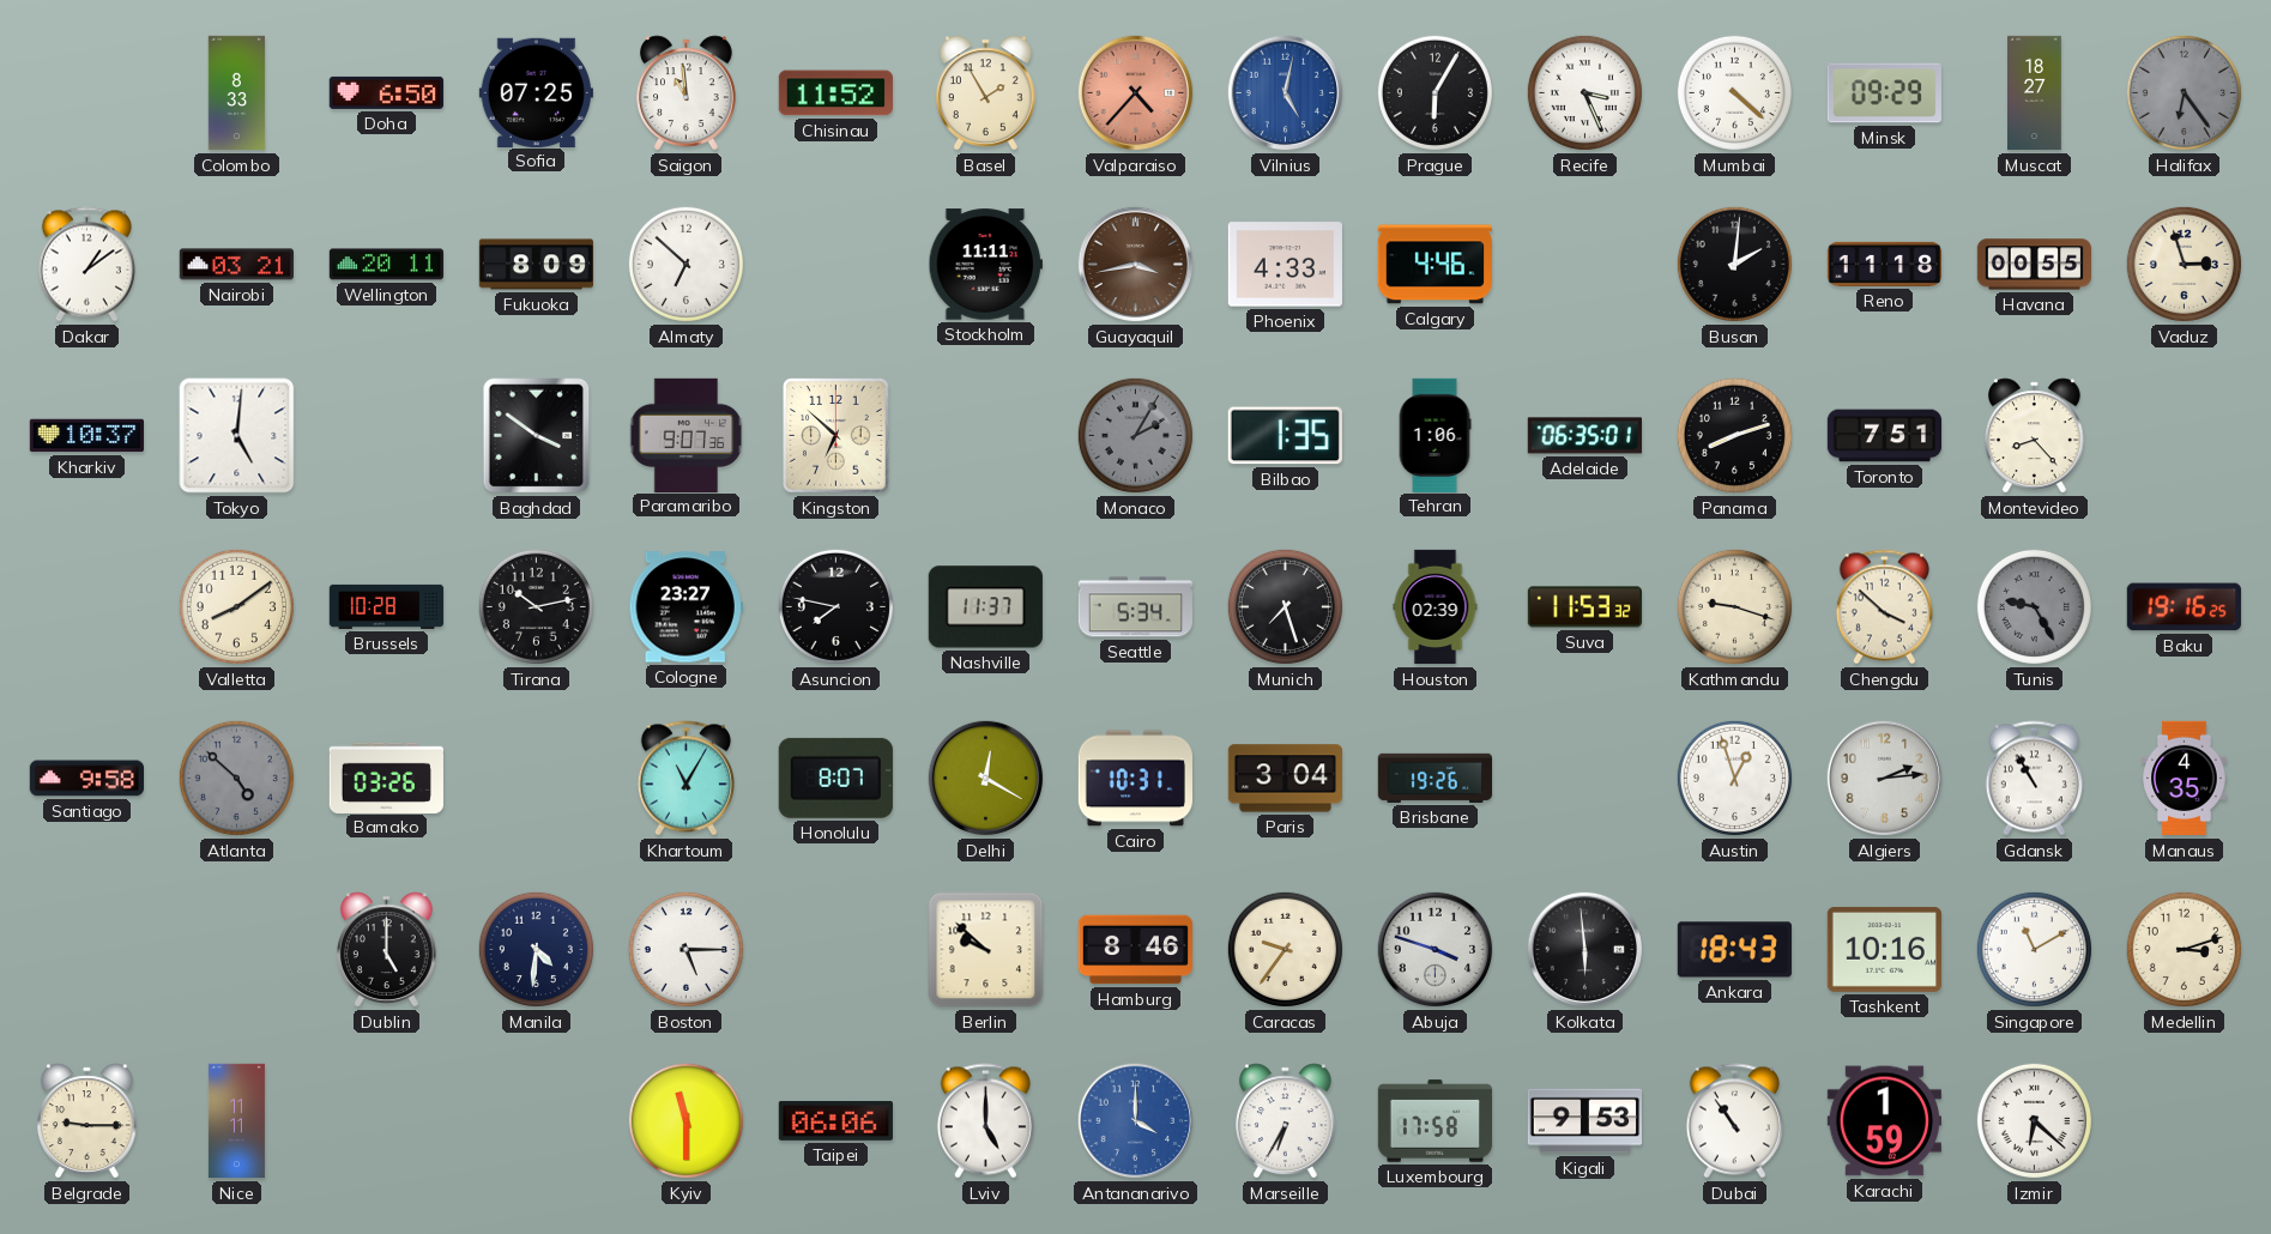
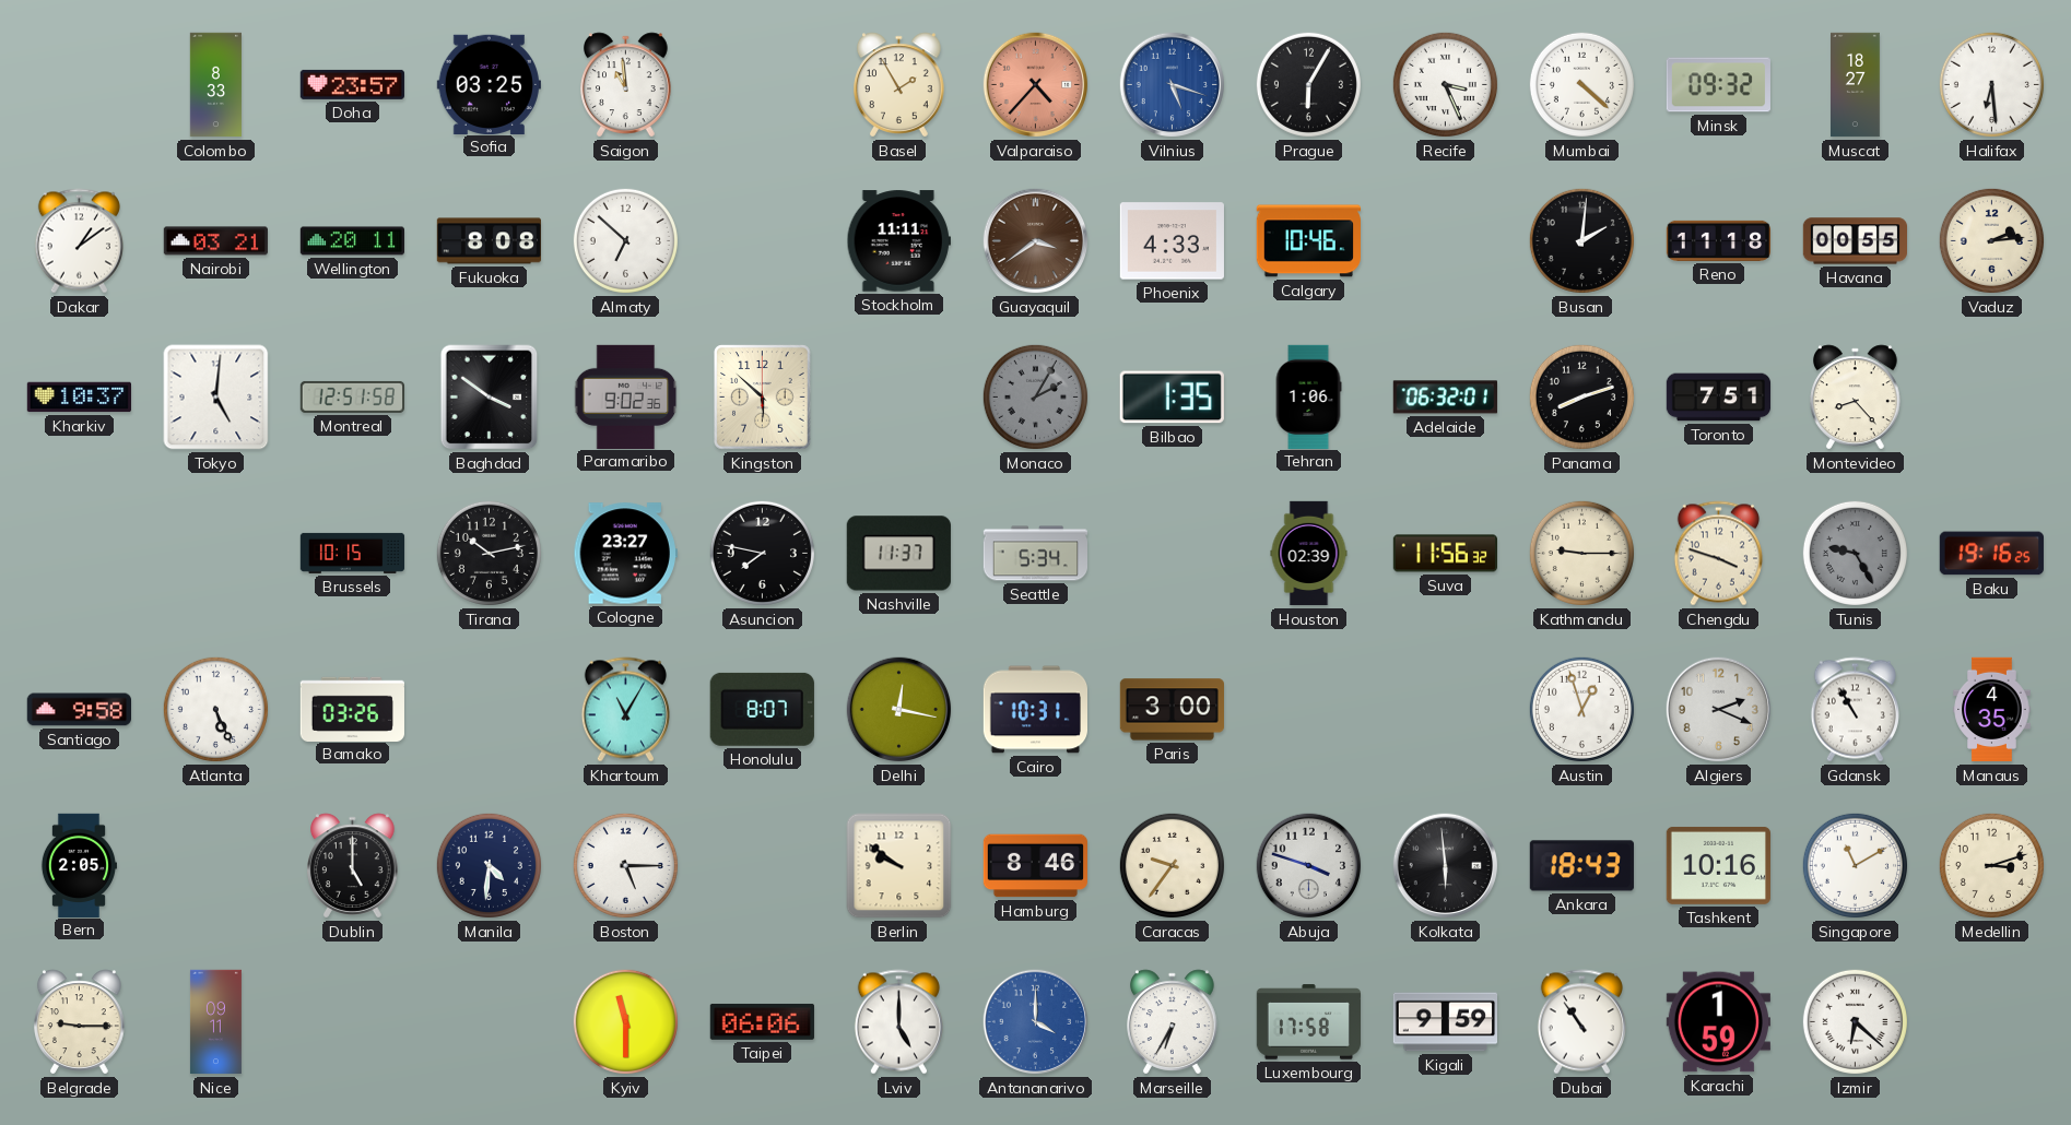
Doha: 6:50 -> 23:57 (352, 84)
Sofia: 07:25 -> 03:25 (489, 84)
Chisinau: 11:52 -> none (835, 93)
Vilnius: 5:02 -> 5:18 (1173, 85)
Minsk: 09:29 -> 09:32 (1718, 85)
Halifax: 6:24 -> 6:29 (1991, 84)
Halifax dial: grey -> white (1991, 84)
Fukuoka: 8:09 -> 8:08 (489, 241)
Guayaquil: 3:43 -> 3:39 (1036, 241)
Calgary: 4:46 -> 10:46 (1308, 241)
Vaduz: 2:57 -> 2:14 (1991, 240)
Montreal: none -> 12:51 (352, 396)
Paramaribo: 9:07 -> 9:02 (626, 396)
Kingston: 6:52 -> 5:52 (763, 398)
Adelaide: 06:35 -> 06:32 (1445, 398)
Valletta: 8:09 -> none (236, 606)
Brussels: 10:28 -> 10:15 (353, 553)
Munich: 7:27 -> none (1285, 606)
Suva: 11:53 -> 11:56 (1445, 554)
Kathmandu: 9:18 -> 9:15 (1581, 553)
Chengdu: 3:52 -> 3:48 (1718, 554)
Atlanta: 4:52 -> 5:26 (215, 709)
Atlanta dial: grey -> white (215, 709)
Delhi: 12:20 -> 12:17 (899, 710)
Paris: 3:04 -> 3:00 (1172, 710)
Brisbane: 19:26 -> none (1435, 778)
Algiers: 2:14 -> 2:19 (1719, 710)
Bern: none -> 2:05 (78, 865)
Berlin: 9:52 -> 9:51 (899, 866)
Nice: 11:11 -> 09:11 (215, 1022)
Kigali: 9:53 -> 9:59 (1445, 1022)
